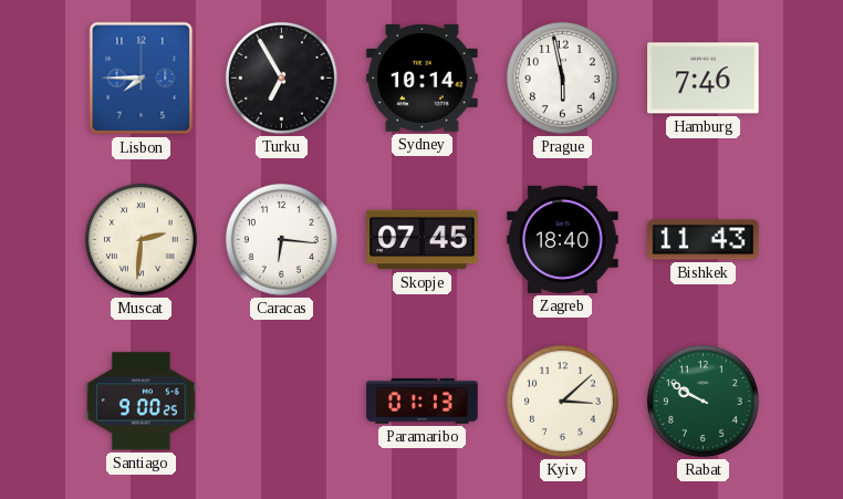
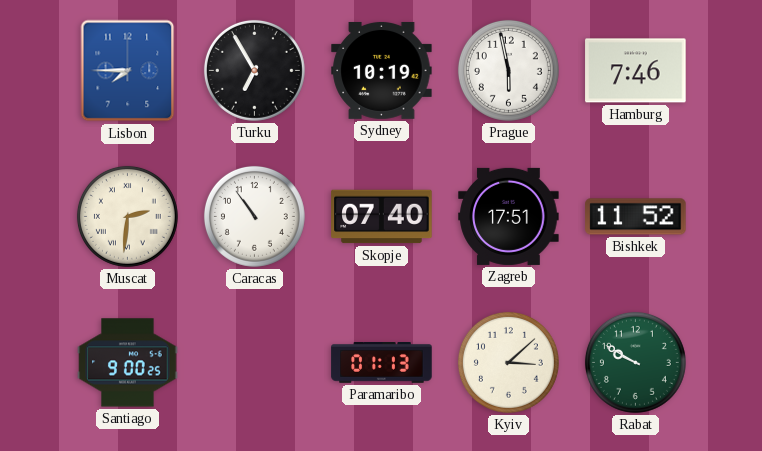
Sydney: 10:14 -> 10:19 (382, 70)
Caracas: 6:16 -> 10:54 (254, 216)
Skopje: 07:45 -> 07:40 (382, 217)
Zagreb: 18:40 -> 17:51 (509, 216)
Bishkek: 11:43 -> 11:52 (636, 217)
